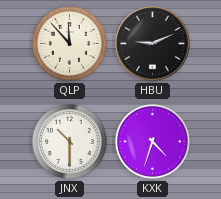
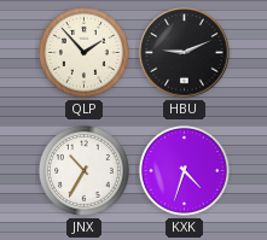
QLP: 11:53 -> 1:53 (83, 52)
JNX: 10:30 -> 10:35 (83, 170)
